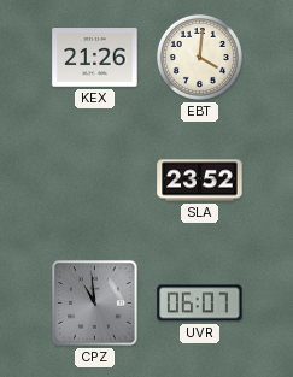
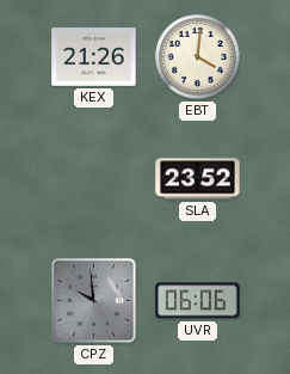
CPZ: 10:59 -> 9:59 (94, 301)
UVR: 06:07 -> 06:06 (198, 301)
